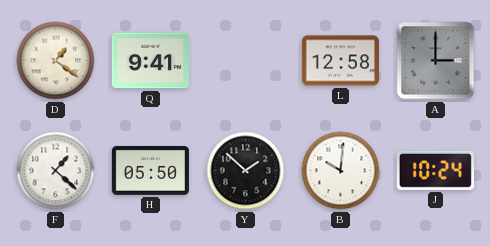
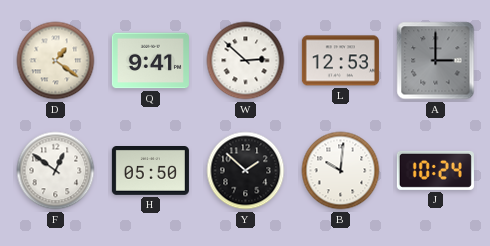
W: none -> 2:52 (246, 61)
L: 12:58 -> 12:53 (340, 61)
F: 1:22 -> 12:51 (56, 171)
